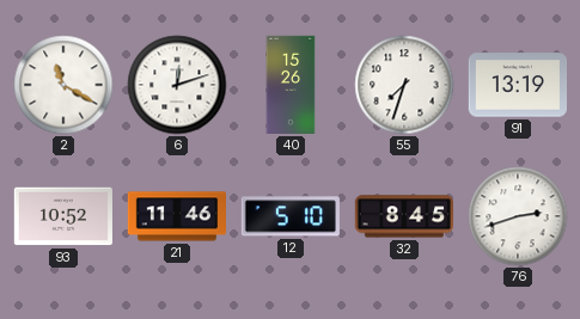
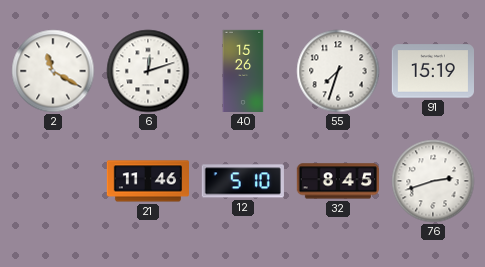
91: 13:19 -> 15:19 (432, 71)
93: 10:52 -> none (63, 216)
